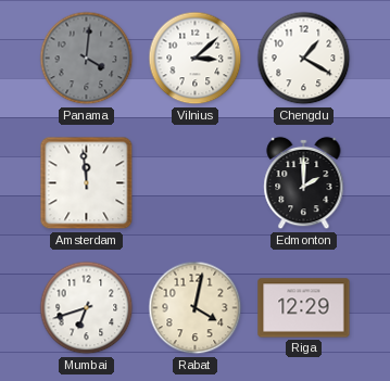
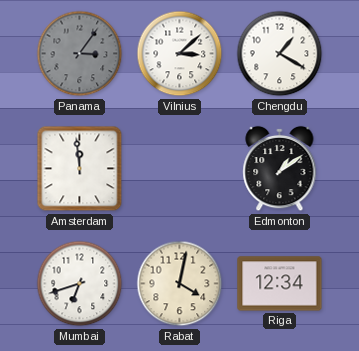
Panama: 4:01 -> 3:06 (80, 54)
Edmonton: 2:00 -> 1:09 (280, 169)
Riga: 12:29 -> 12:34 (280, 284)
